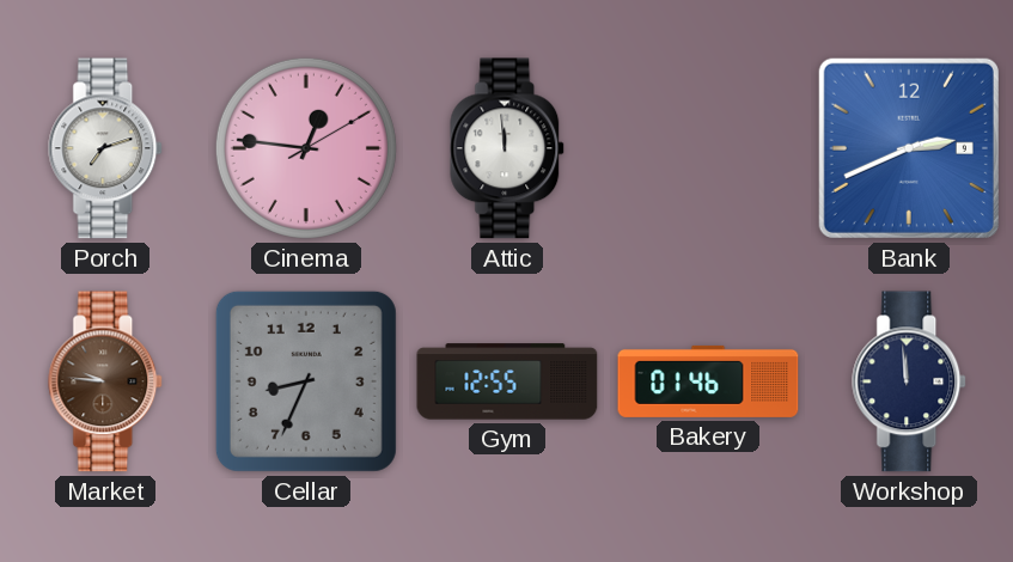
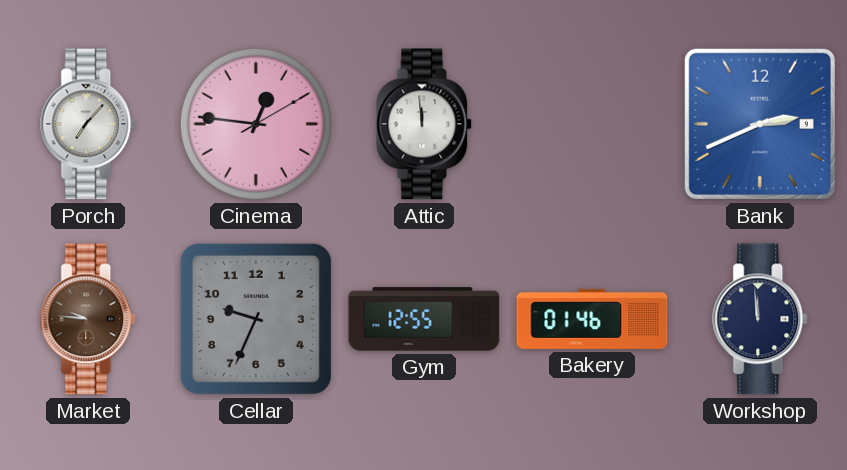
Porch: 7:12 -> 7:07 (89, 124)
Cellar: 8:34 -> 9:34 (256, 319)
